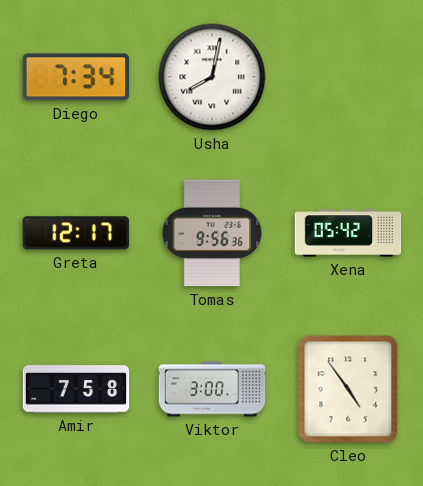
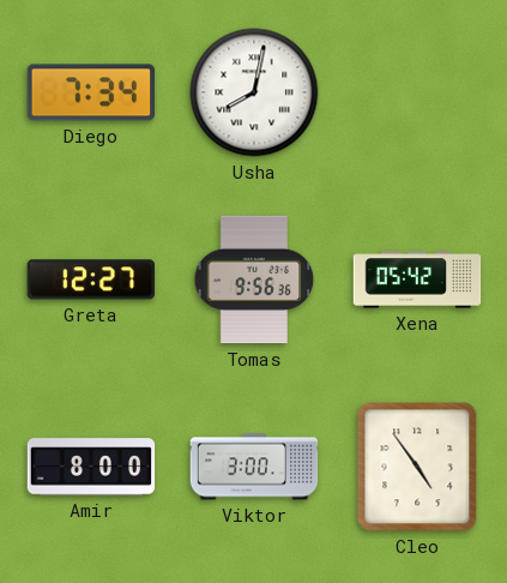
Greta: 12:17 -> 12:27 (90, 280)
Amir: 7:58 -> 8:00 (91, 467)
